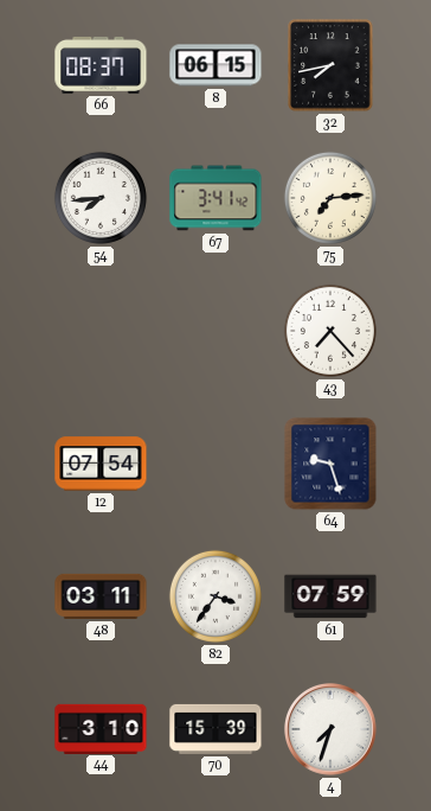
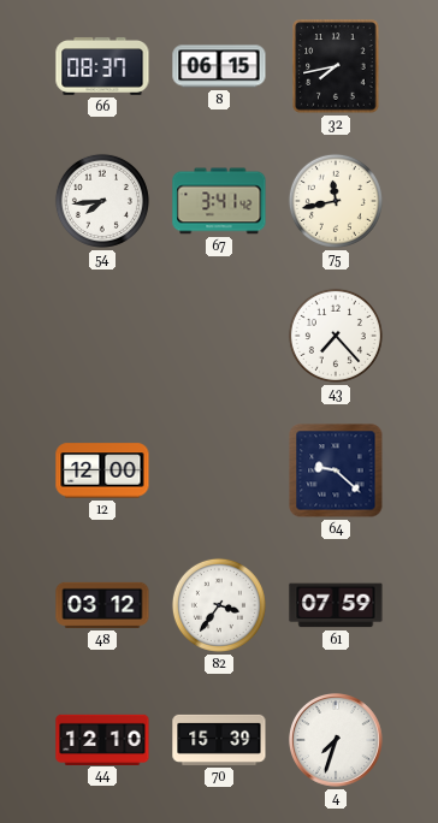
75: 7:14 -> 11:43 (336, 201)
12: 07:54 -> 12:00 (102, 470)
64: 9:27 -> 9:22 (336, 470)
48: 03:11 -> 03:12 (102, 605)
44: 3:10 -> 12:10 (102, 739)
